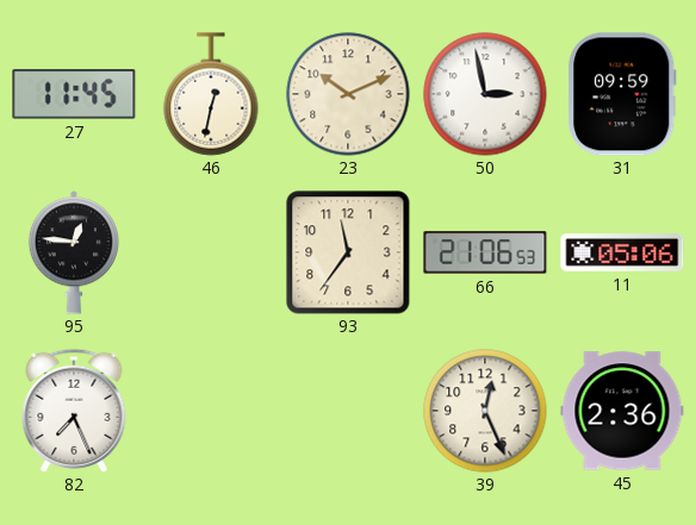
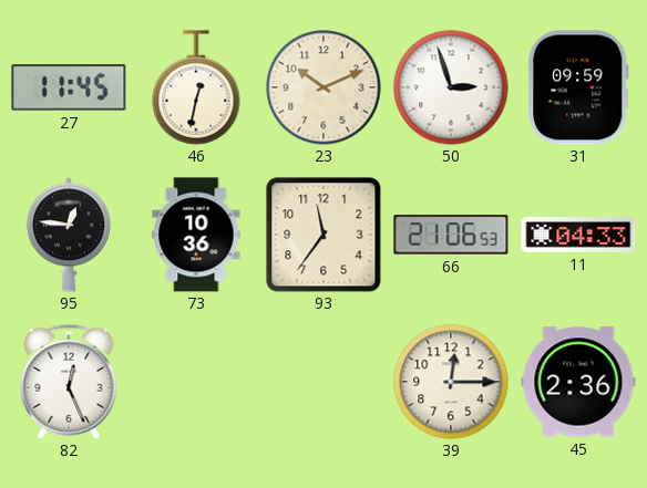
50: 2:58 -> 2:57 (451, 87)
73: none -> 10:36 (196, 235)
11: 05:06 -> 04:33 (578, 236)
82: 7:26 -> 12:26 (69, 382)
39: 12:26 -> 12:15 (451, 382)
